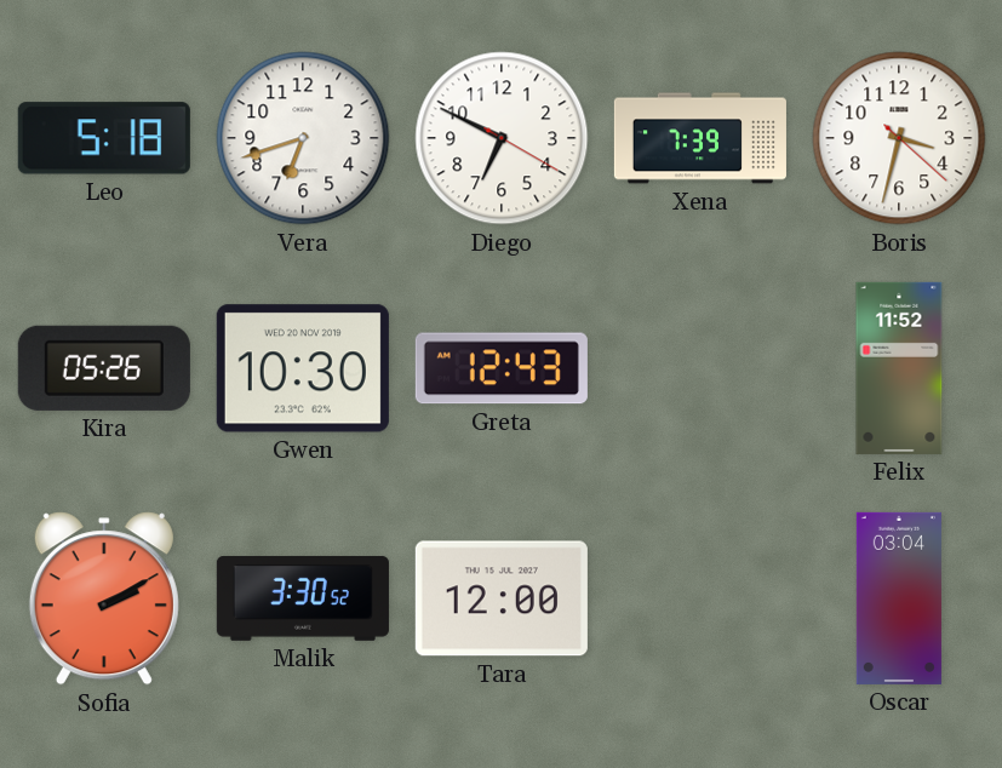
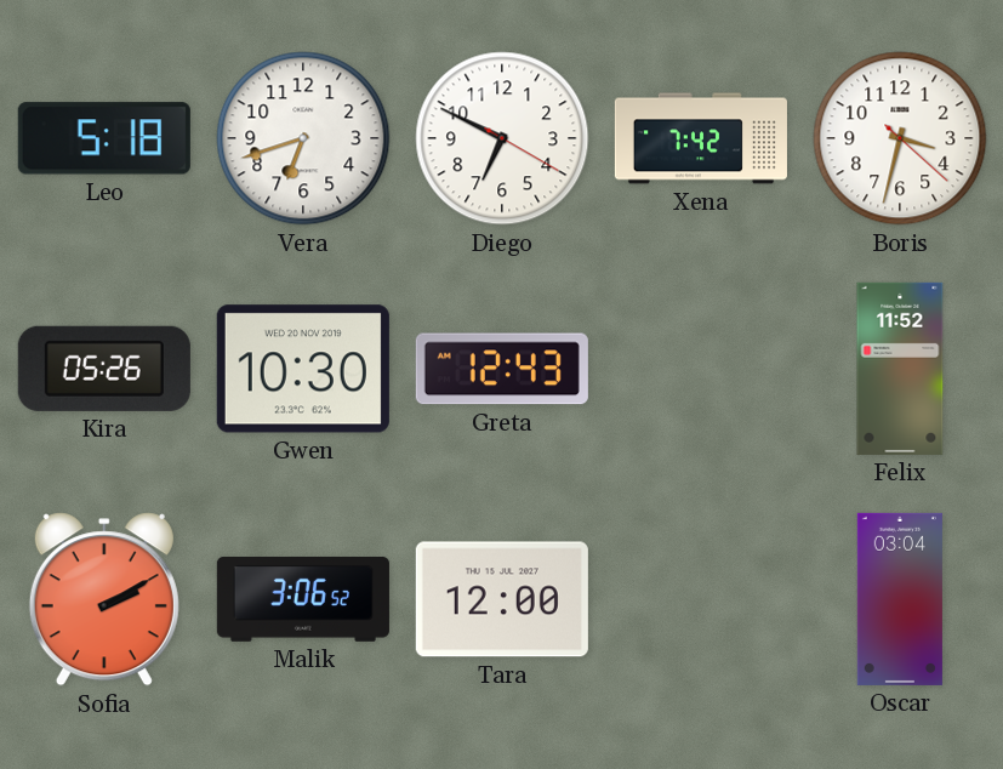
Xena: 7:39 -> 7:42 (701, 138)
Malik: 3:30 -> 3:06 (303, 599)
